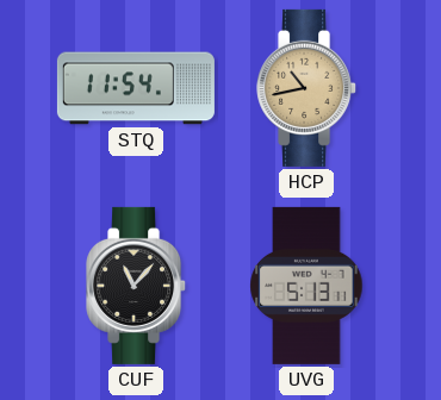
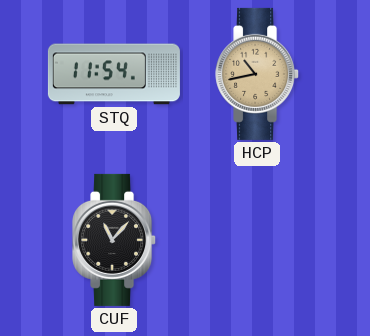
UVG: 5:13 -> none (306, 286)
